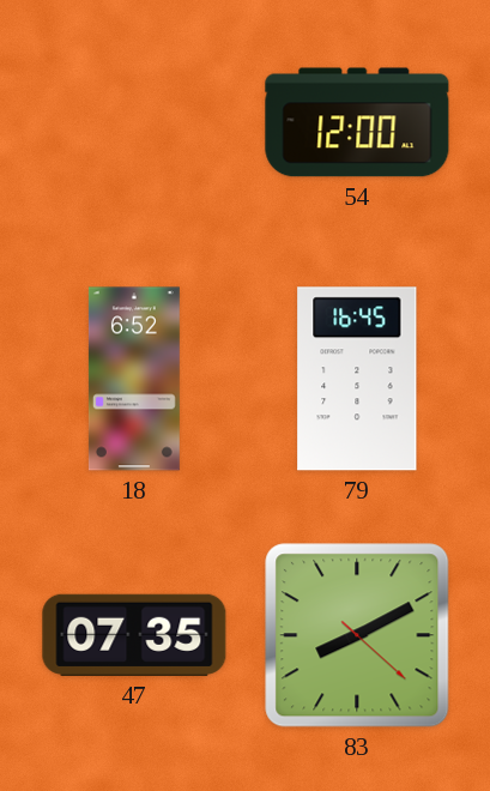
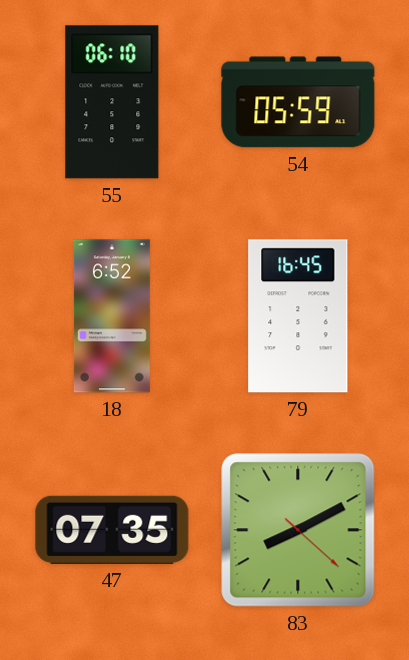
55: none -> 06:10 (112, 102)
54: 12:00 -> 05:59 (298, 102)
